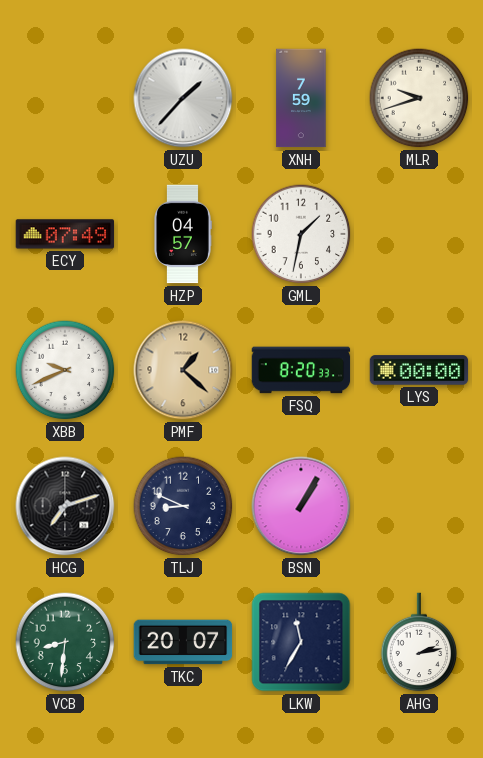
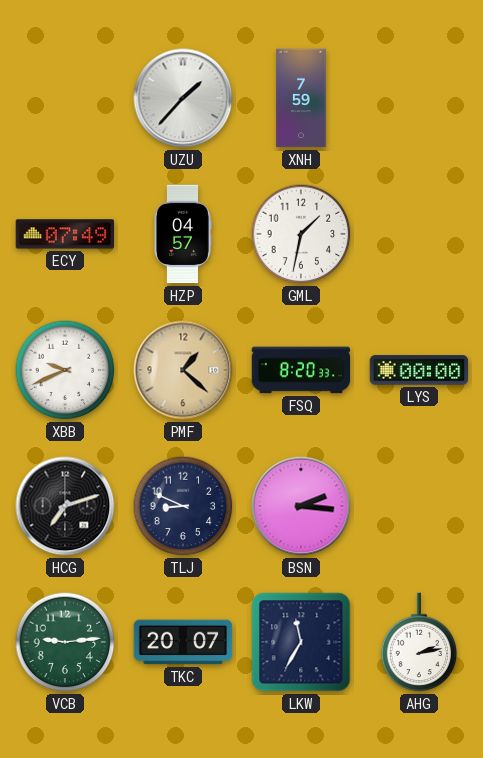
MLR: 9:42 -> none (419, 98)
BSN: 1:05 -> 2:16 (301, 506)
VCB: 8:31 -> 9:14 (65, 642)
